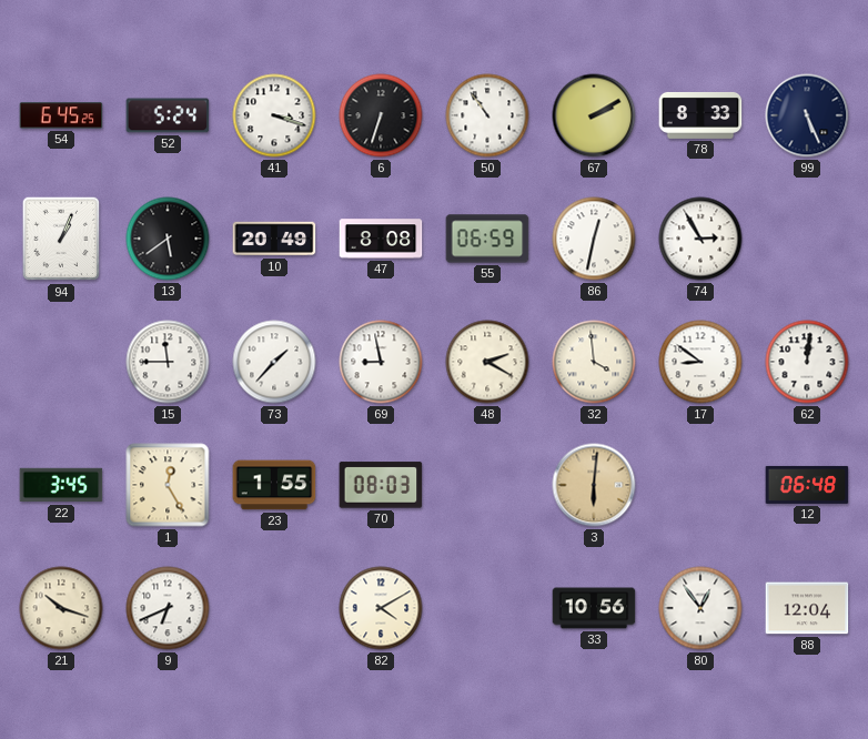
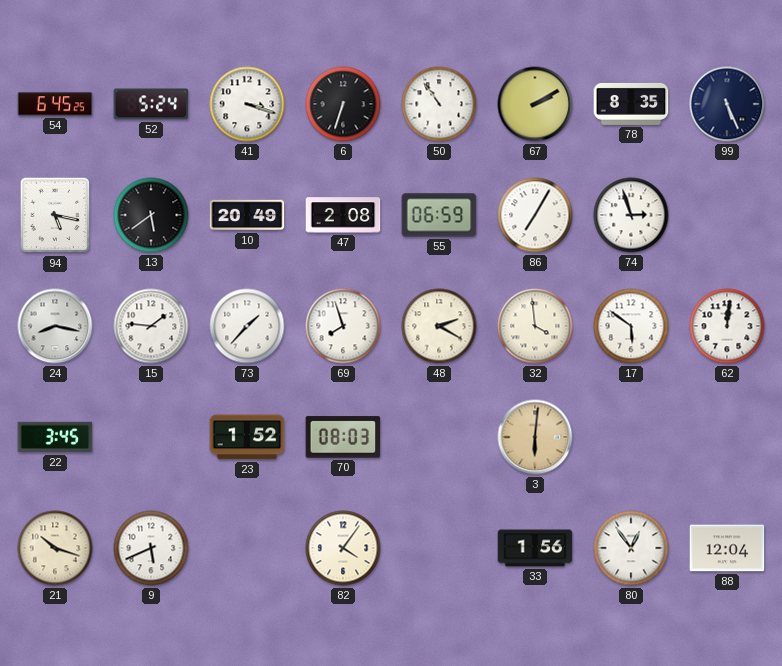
78: 8:33 -> 8:35 (631, 104)
94: 1:04 -> 5:17 (55, 215)
47: 8:08 -> 2:08 (343, 215)
86: 12:32 -> 7:05 (535, 215)
74: 2:55 -> 2:57 (631, 215)
24: none -> 8:17 (55, 326)
15: 11:45 -> 1:46 (151, 326)
69: 8:58 -> 7:57 (343, 326)
17: 8:51 -> 5:51 (631, 326)
1: 12:25 -> none (168, 485)
23: 1:55 -> 1:52 (247, 437)
12: 06:48 -> none (807, 485)
9: 6:41 -> 5:41 (151, 548)
82: 4:10 -> 4:06 (343, 548)
33: 10:56 -> 1:56 (535, 548)
